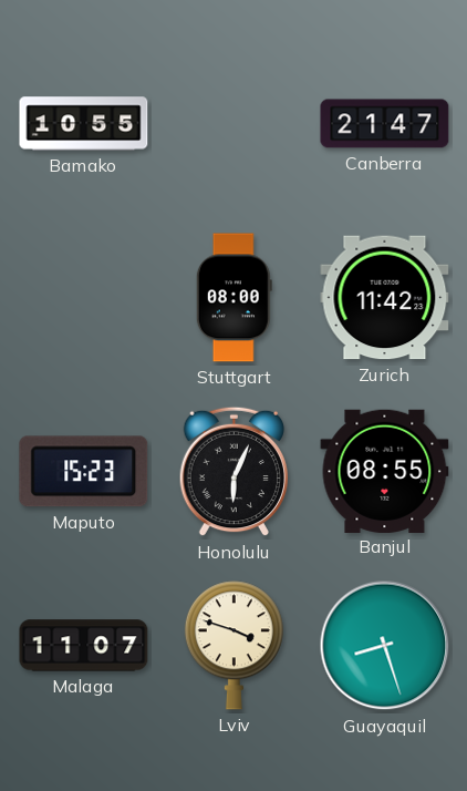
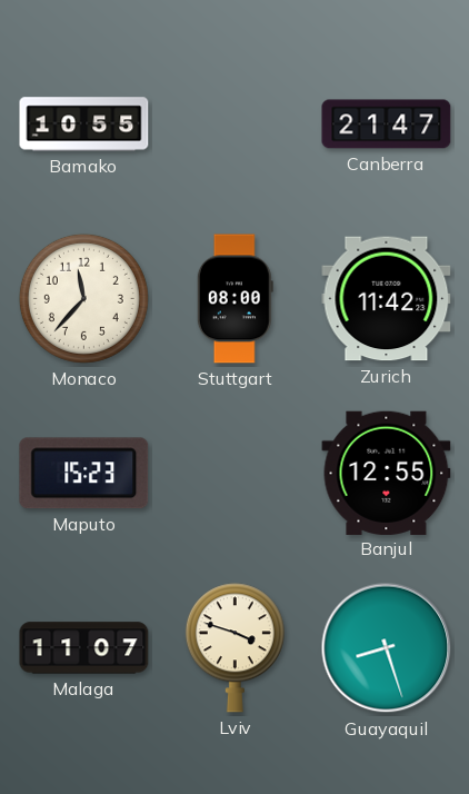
Monaco: none -> 11:37 (83, 298)
Honolulu: 6:04 -> none (235, 472)
Banjul: 08:55 -> 12:55 (387, 473)
